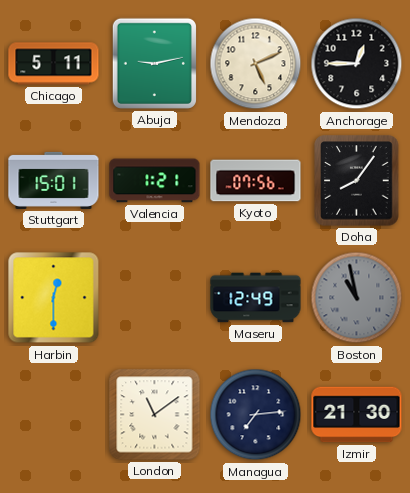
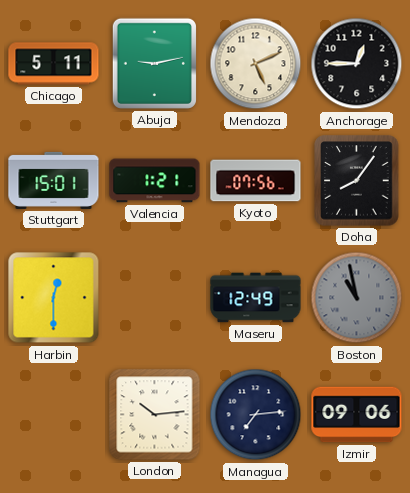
London: 11:09 -> 10:14 (155, 415)
Izmir: 21:30 -> 09:06 (357, 415)
